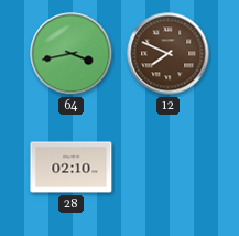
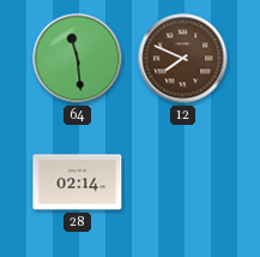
64: 3:43 -> 11:29 (78, 59)
28: 02:10 -> 02:14 (78, 183)
